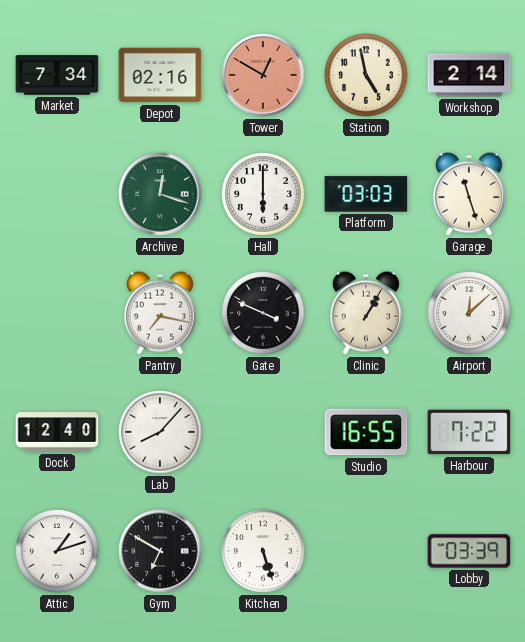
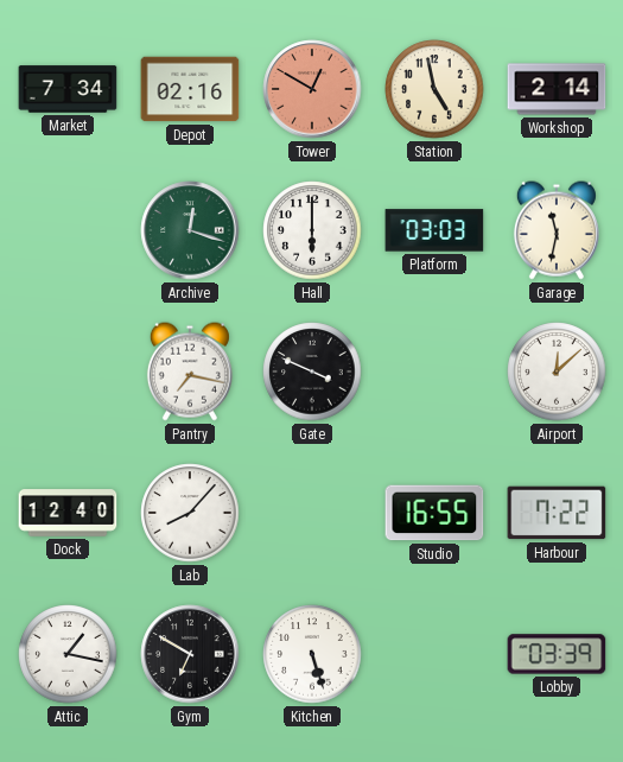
Garage: 11:27 -> 11:32 (557, 230)
Clinic: 1:05 -> none (366, 313)
Attic: 1:12 -> 1:17 (68, 654)
